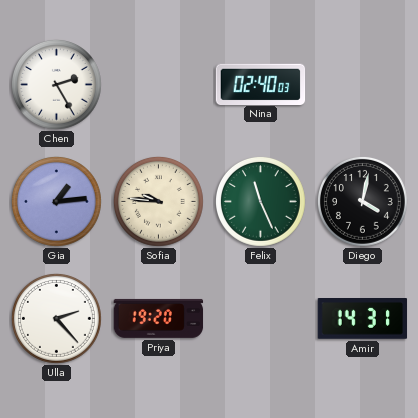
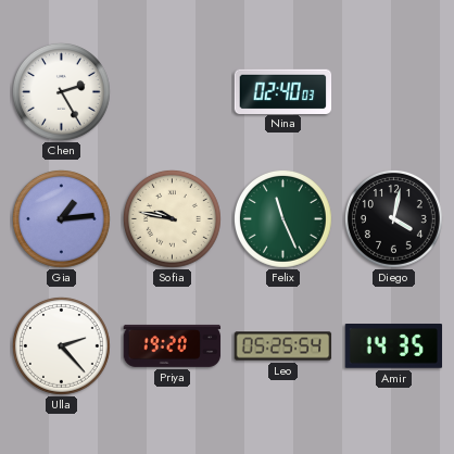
Sofia: 9:46 -> 9:47 (172, 218)
Leo: none -> 05:25 (283, 346)
Amir: 14:31 -> 14:35 (394, 346)
